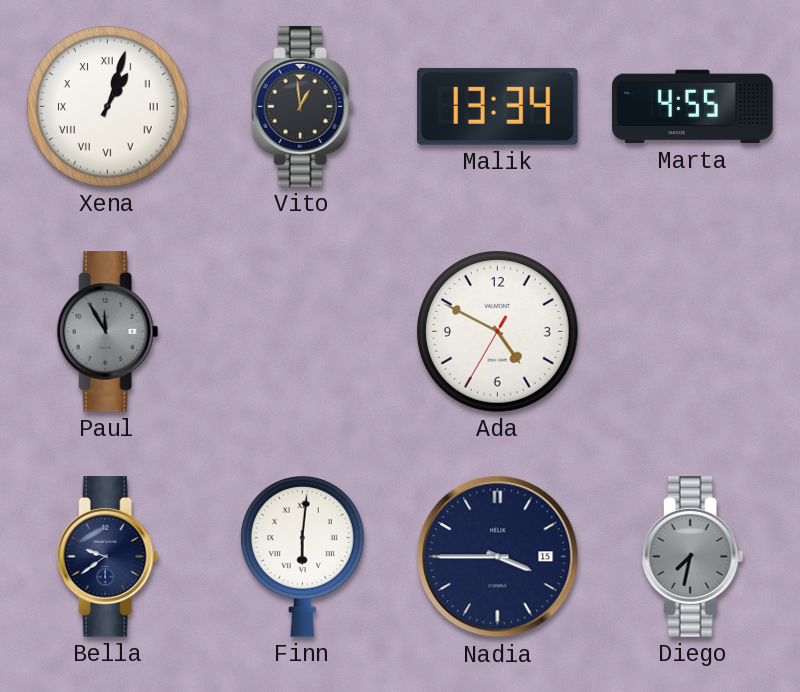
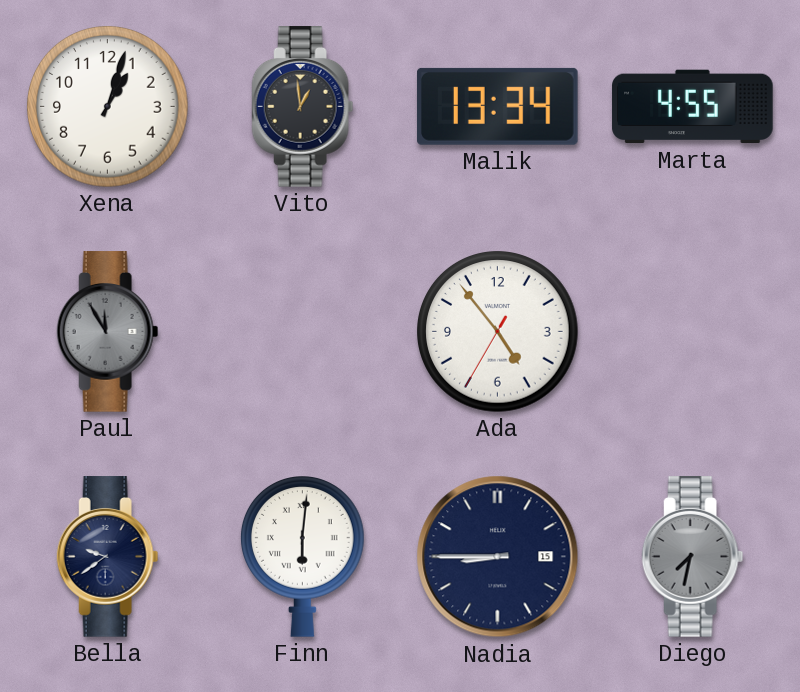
Xena numerals: Roman -> Arabic (108, 107)
Ada: 4:49 -> 4:53 (498, 332)
Nadia: 3:45 -> 8:45 (498, 557)
